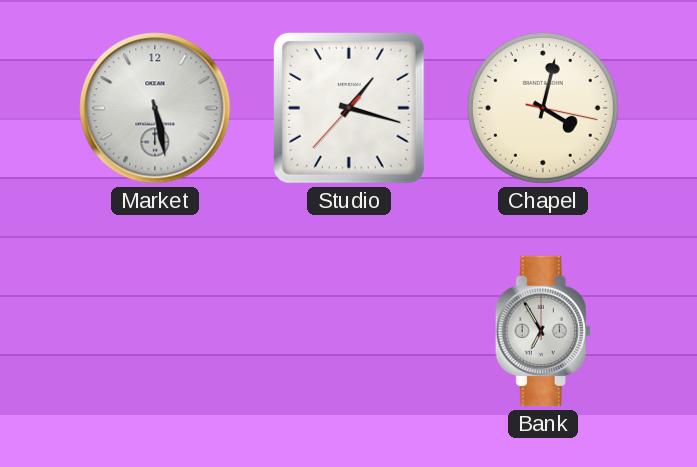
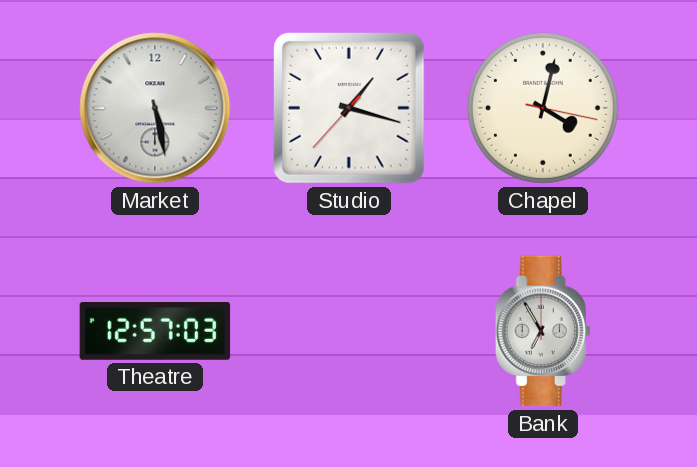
Theatre: none -> 12:57 (155, 332)
